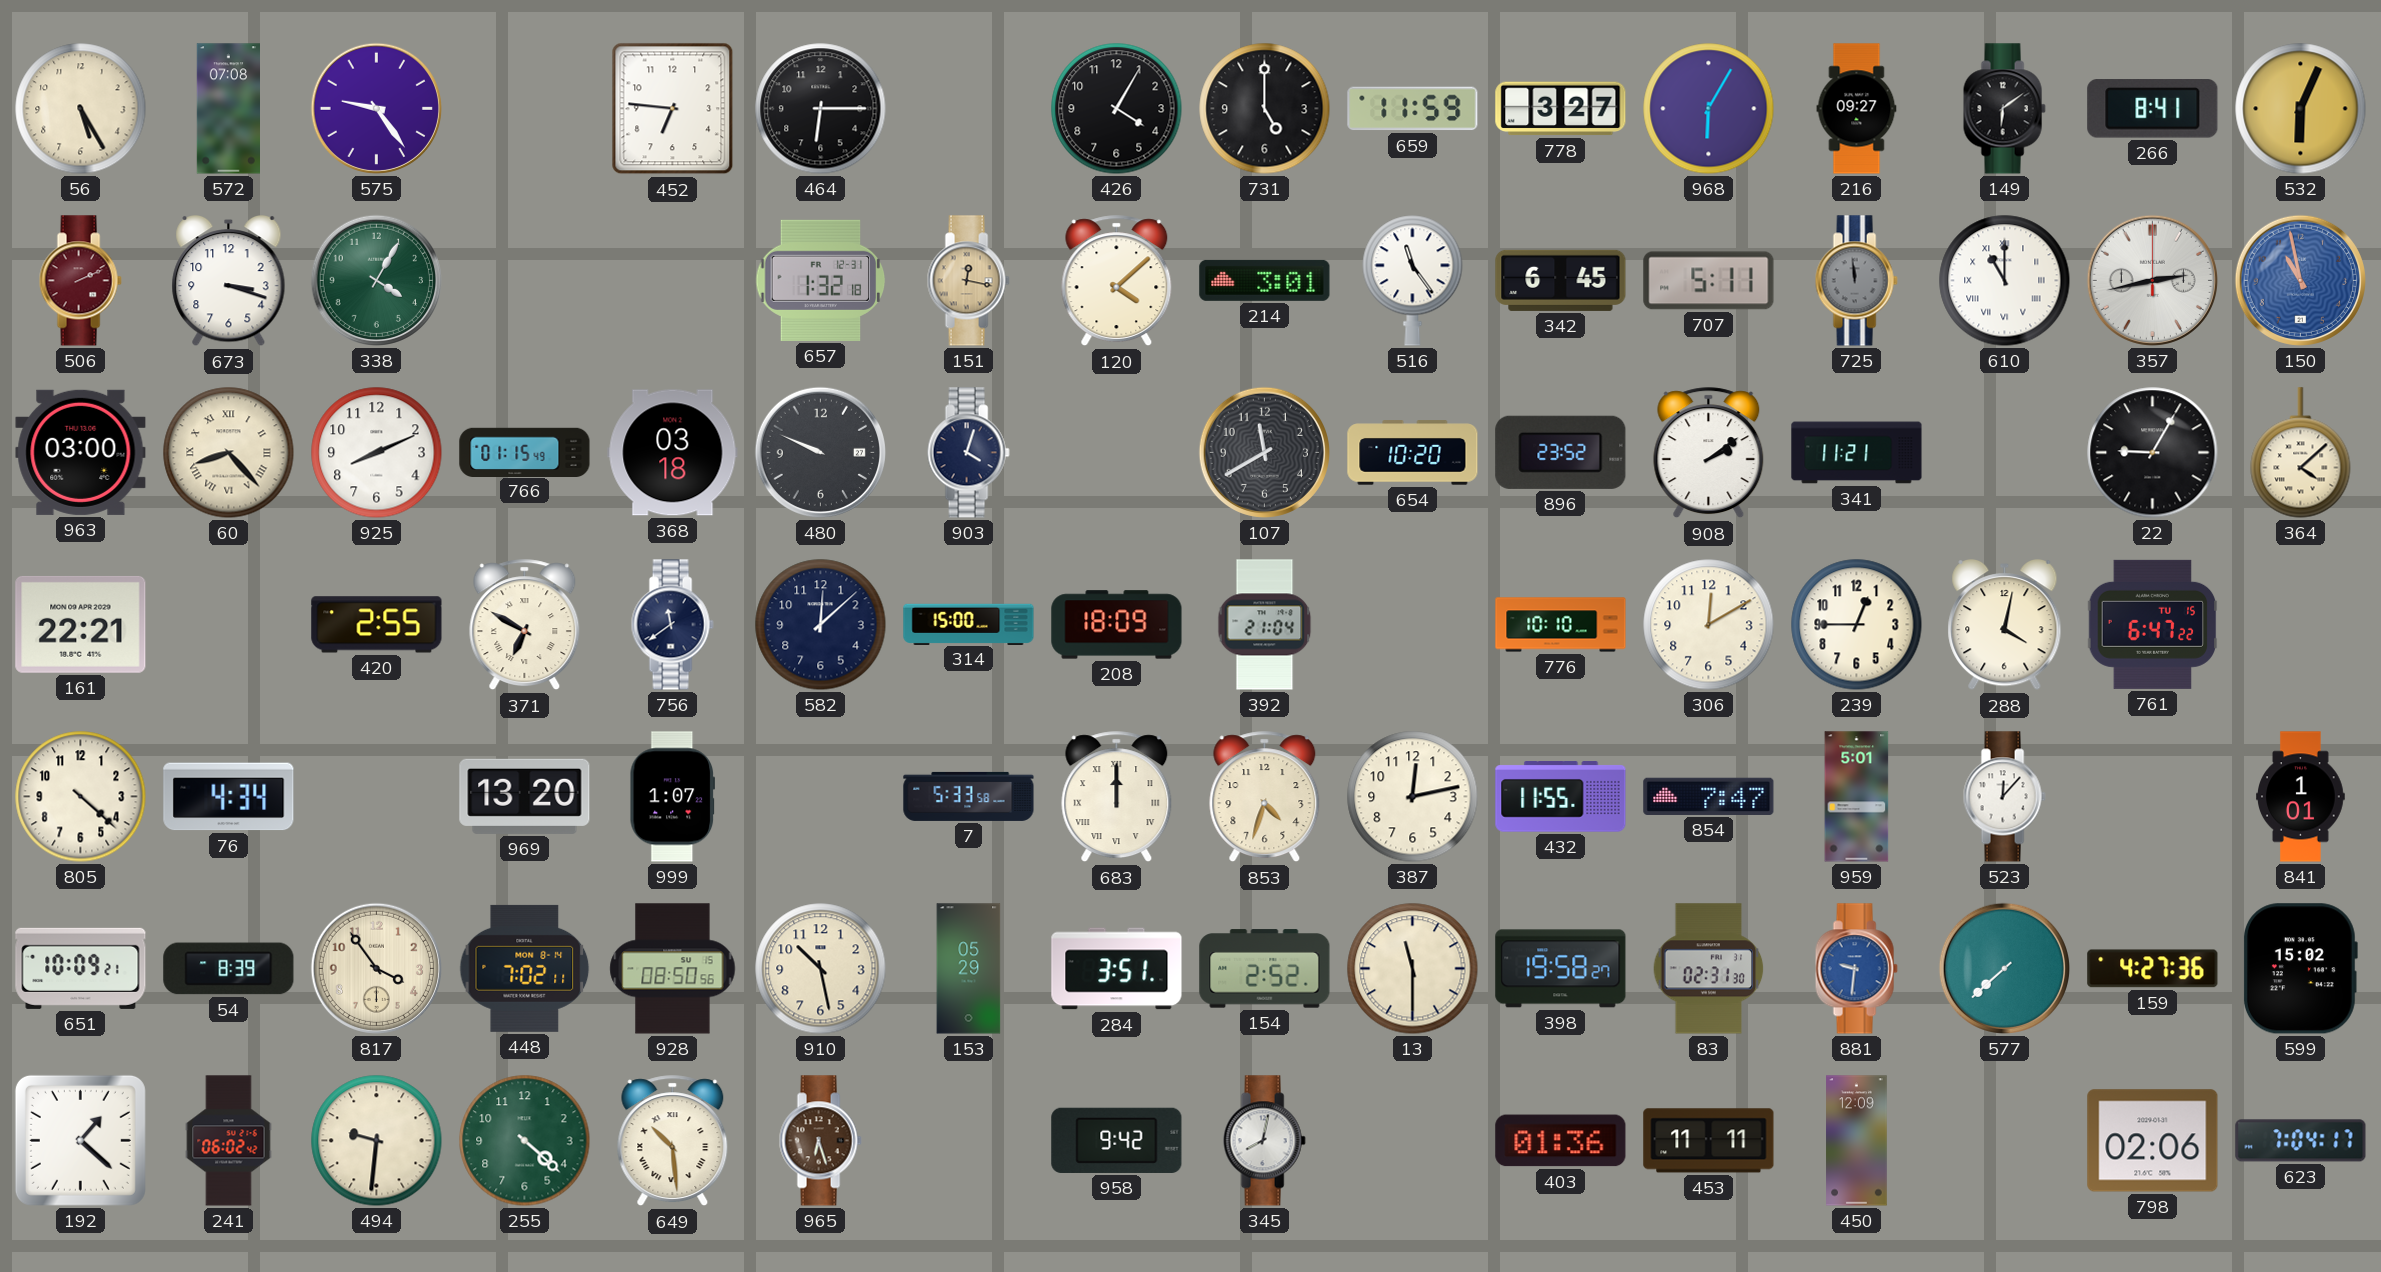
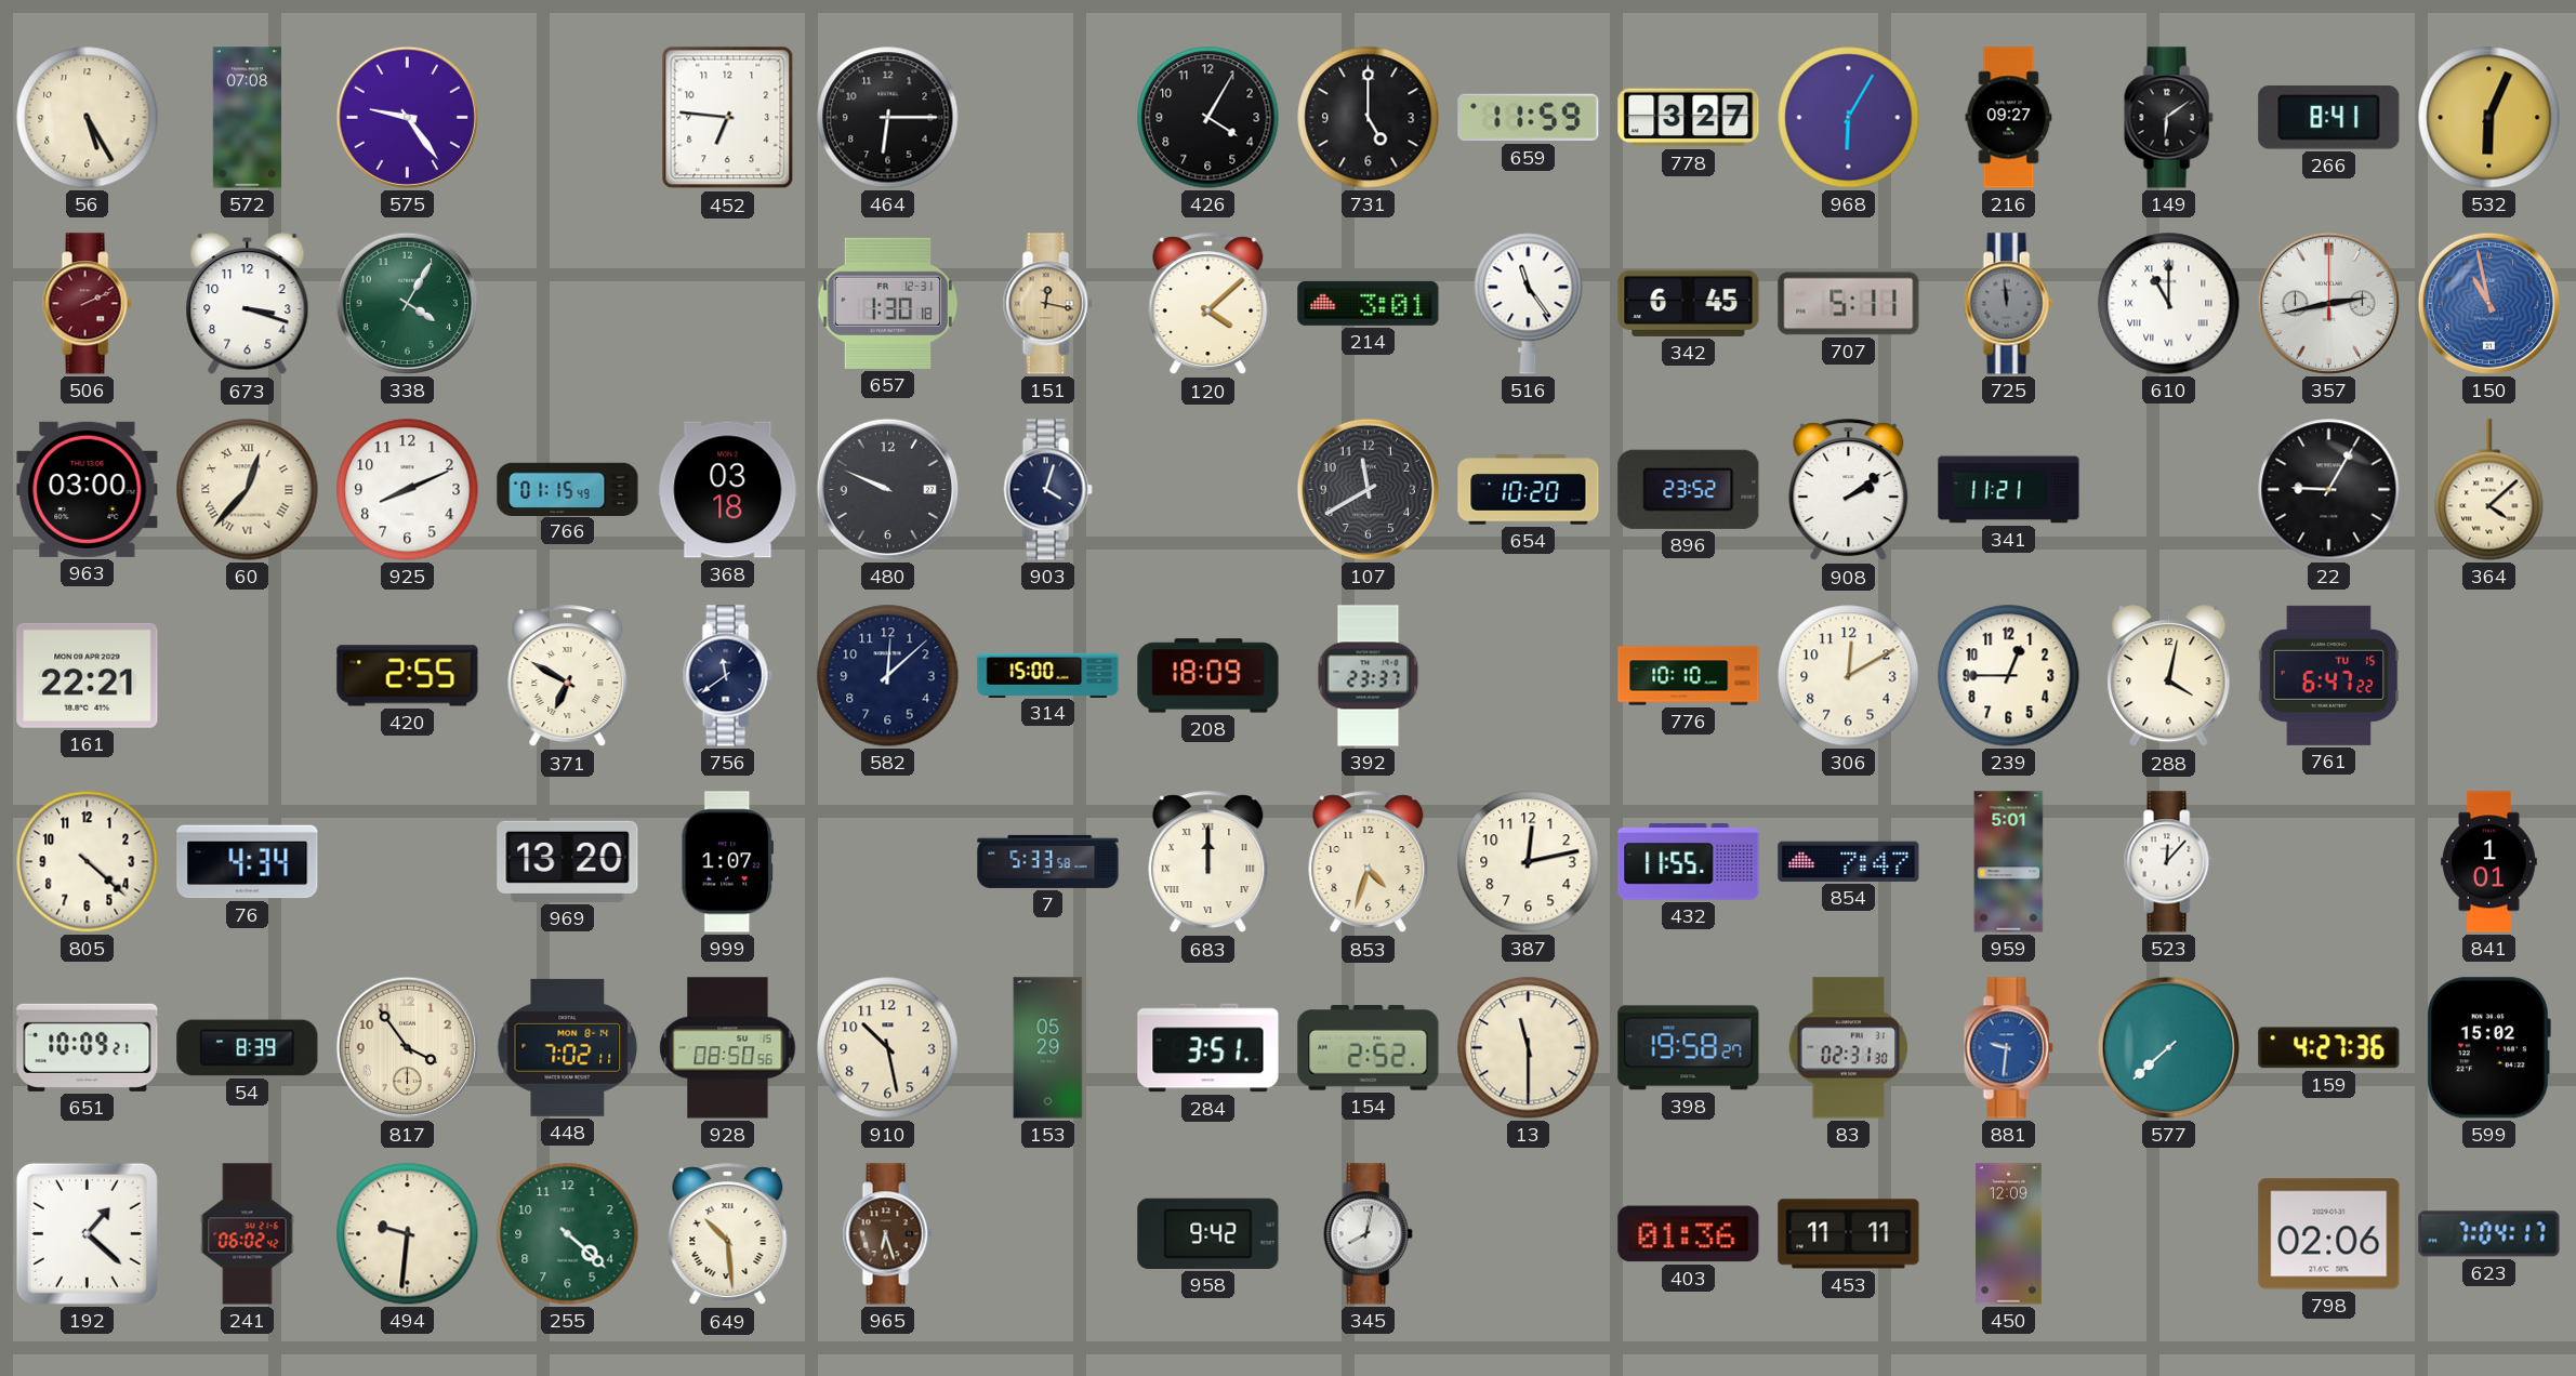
657: 1:32 -> 1:30 (888, 303)
60: 8:23 -> 12:37 (248, 490)
392: 21:04 -> 23:37 (1369, 676)
